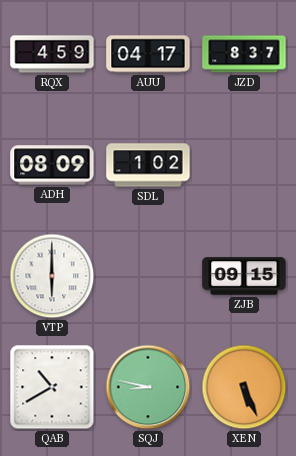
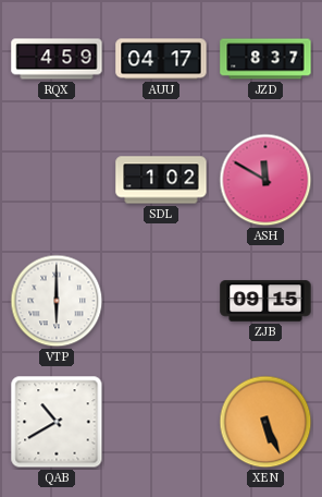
ADH: 08:09 -> none (52, 165)
ASH: none -> 11:50 (265, 180)
SQJ: 8:47 -> none (148, 387)
